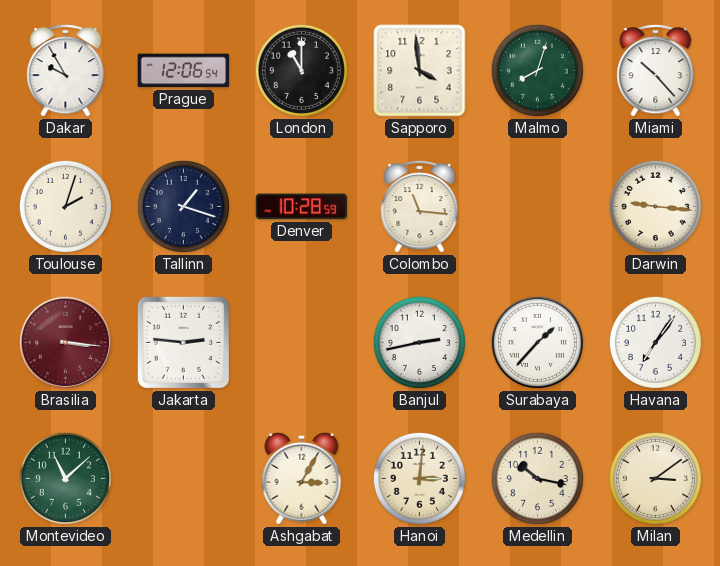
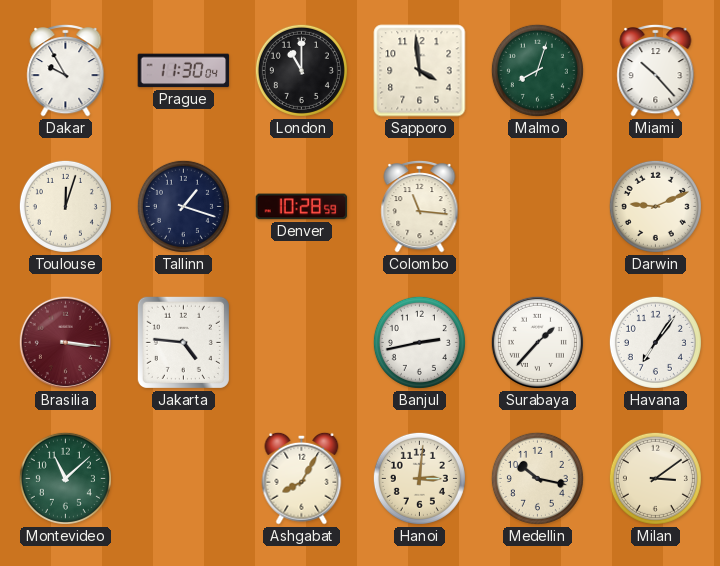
Prague: 12:06 -> 11:30 (184, 71)
Toulouse: 2:03 -> 12:03 (65, 206)
Darwin: 9:16 -> 9:11 (655, 206)
Jakarta: 2:46 -> 4:46 (183, 342)
Ashgabat: 3:05 -> 8:05 (302, 478)
